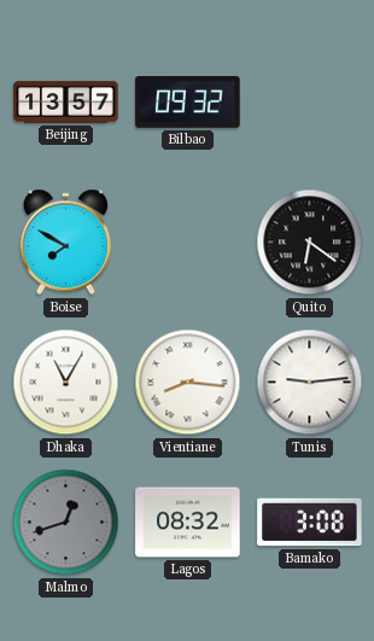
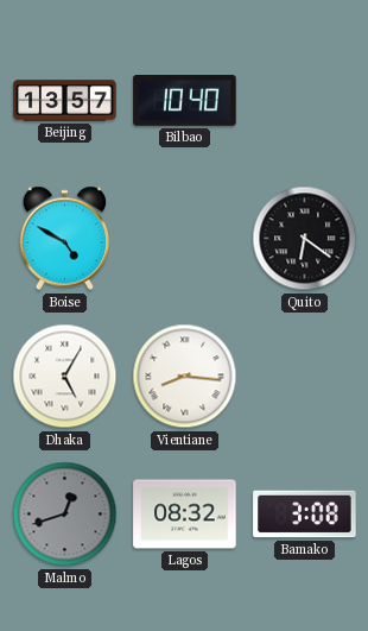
Bilbao: 09:32 -> 10:40 (185, 101)
Boise: 7:50 -> 4:50 (65, 239)
Dhaka: 11:05 -> 5:05 (65, 377)
Tunis: 9:14 -> none (310, 383)
